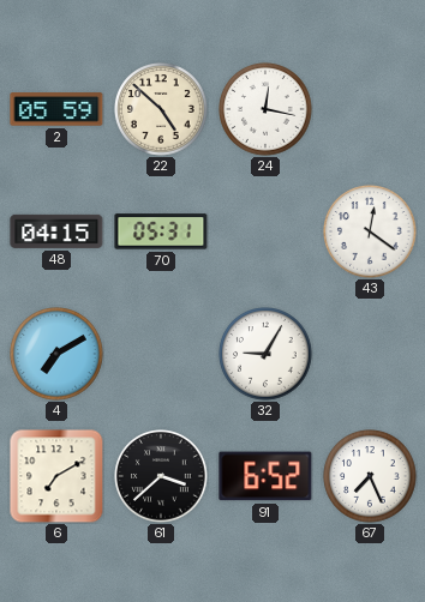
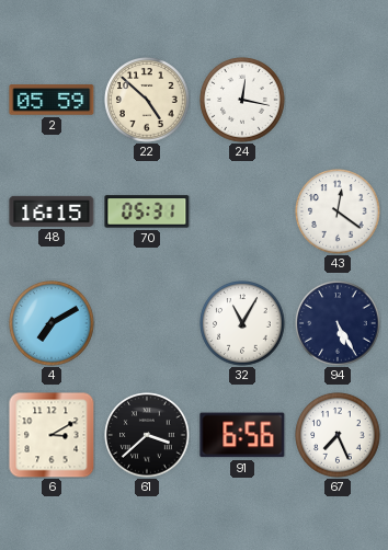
48: 04:15 -> 16:15 (52, 211)
32: 9:05 -> 11:05 (242, 323)
94: none -> 5:25 (338, 323)
6: 7:10 -> 3:10 (52, 435)
91: 6:52 -> 6:56 (242, 435)
